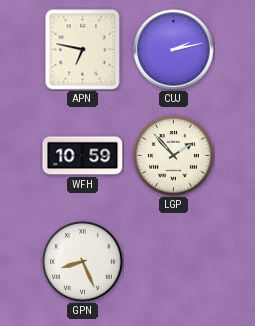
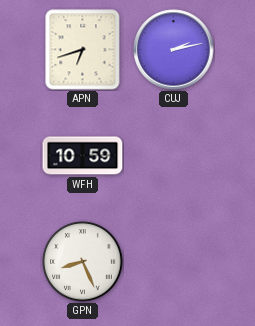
APN: 6:47 -> 6:42 (83, 50)
LGP: 1:53 -> none (174, 156)
